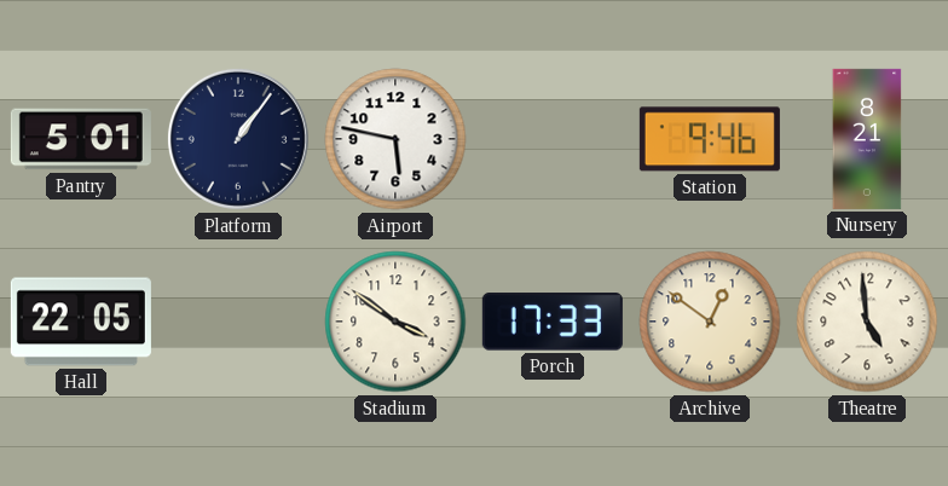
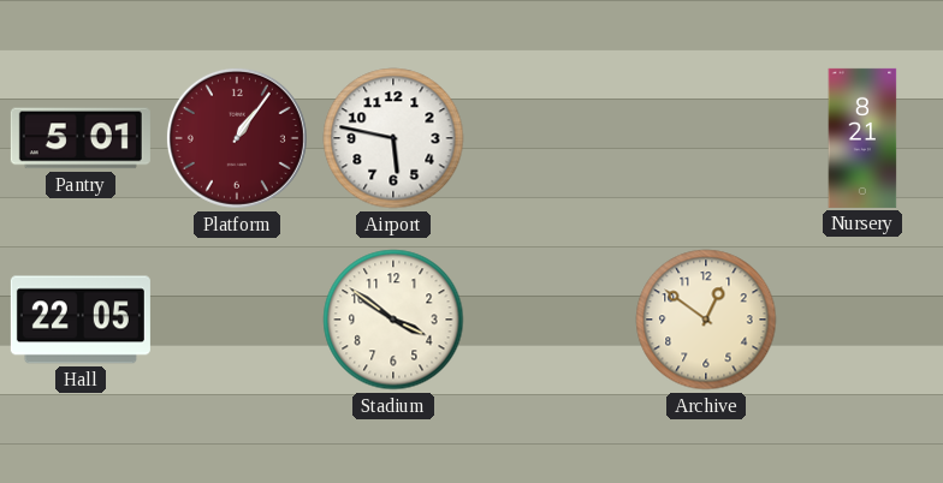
Platform dial: navy -> burgundy (237, 138)
Station: 9:46 -> none (710, 139)
Porch: 17:33 -> none (553, 322)
Theatre: 4:59 -> none (867, 322)
